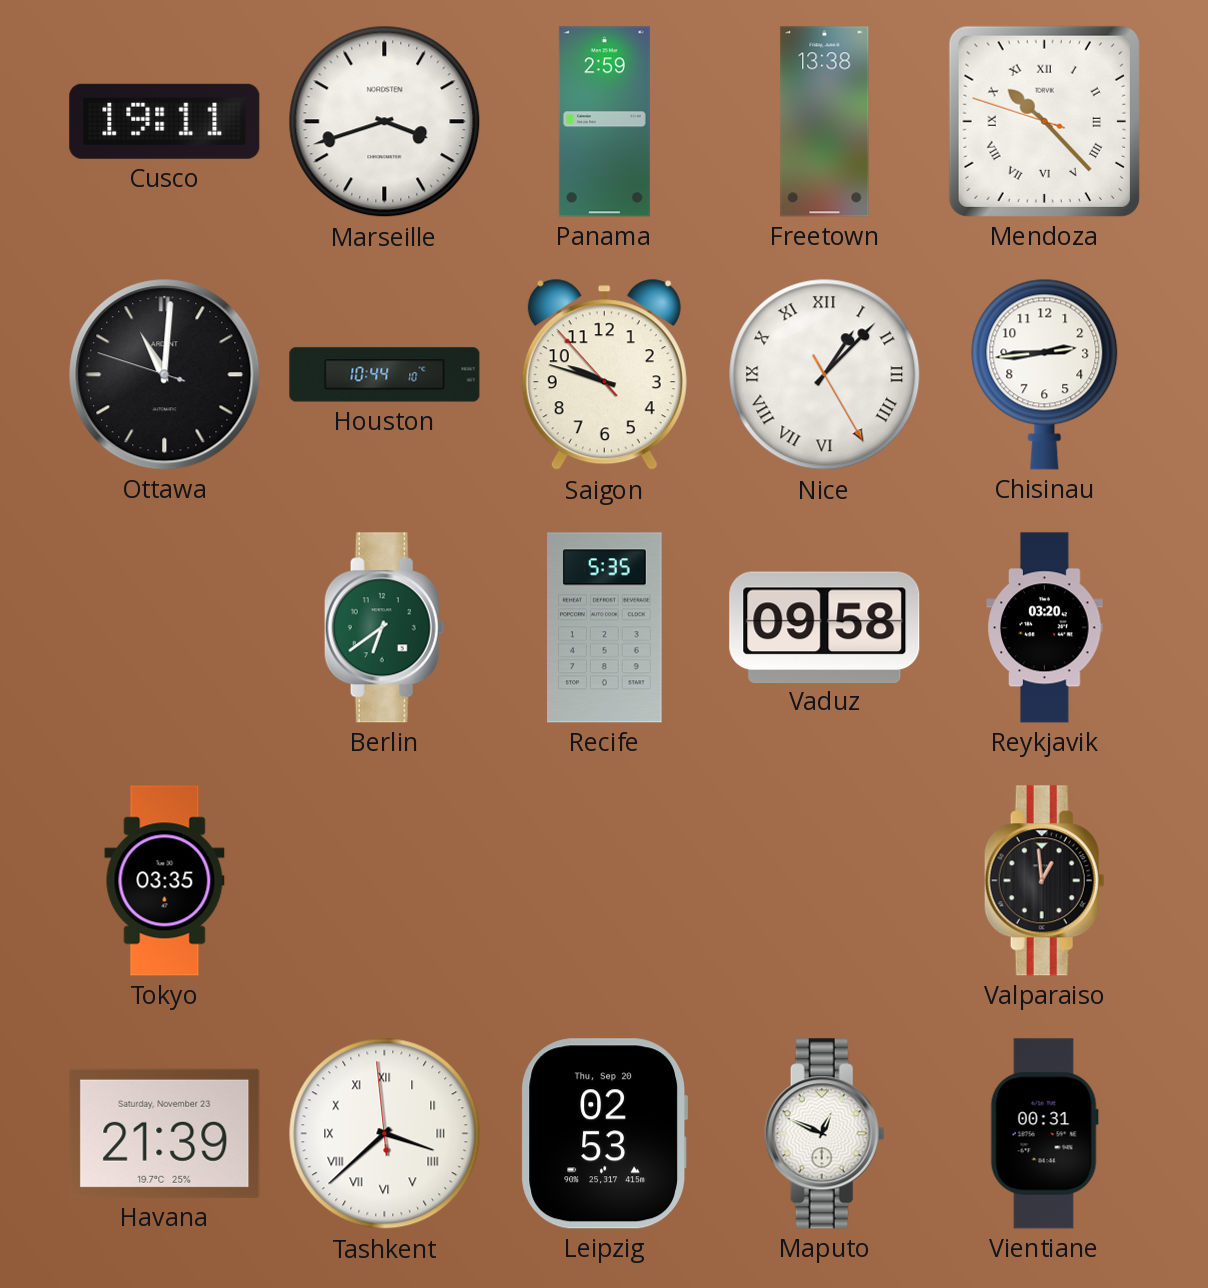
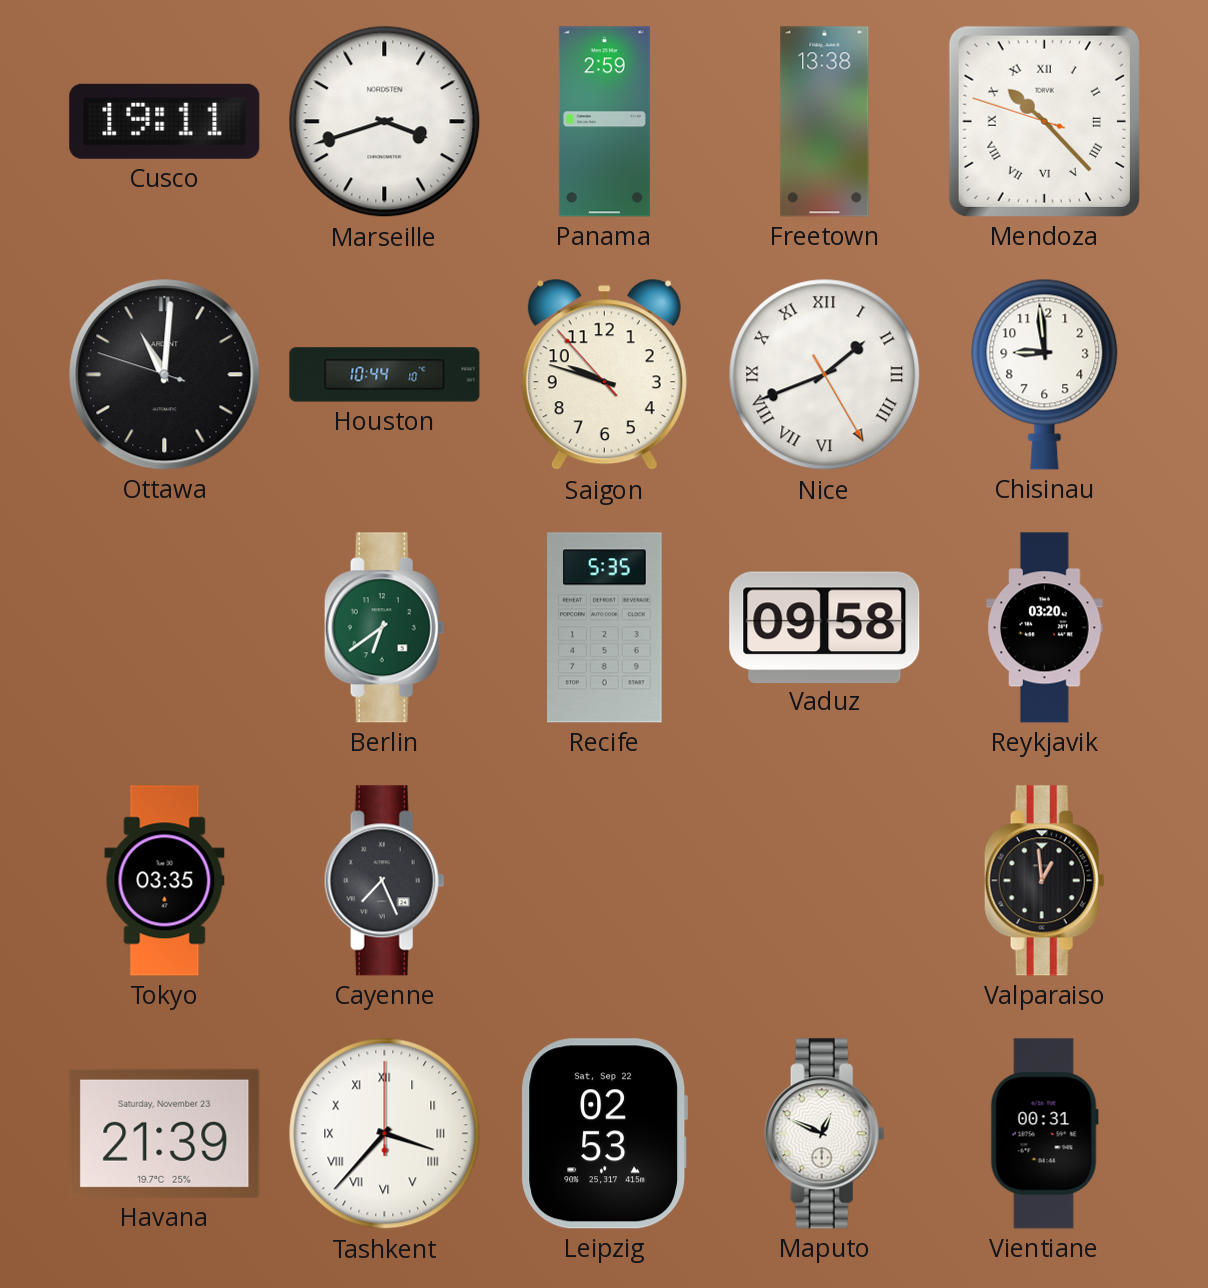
Nice: 1:07 -> 1:41 (825, 375)
Chisinau: 2:44 -> 8:59 (1045, 374)
Cayenne: none -> 7:26 (384, 881)
Tashkent: 3:37:59 -> 3:37:00 (385, 1134)
Leipzig date: Thu, Sep 20 -> Sat, Sep 22 (604, 1134)
